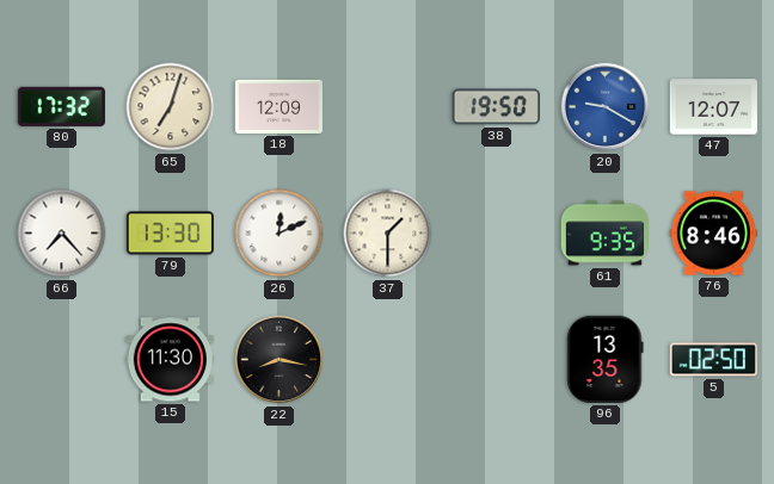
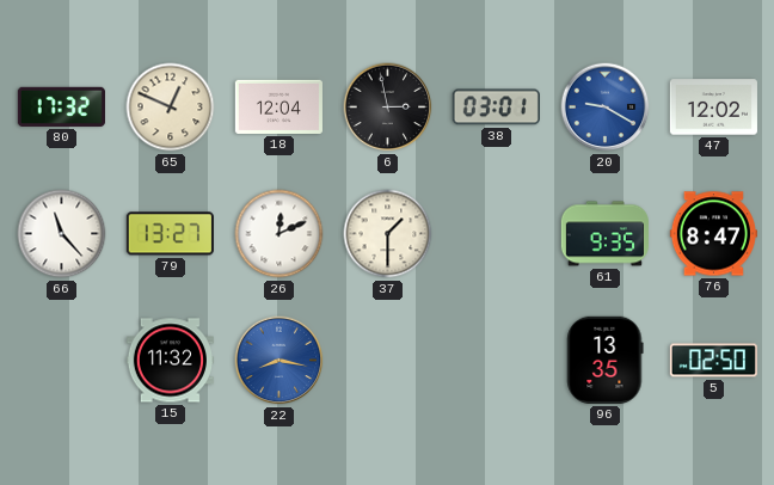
65: 7:03 -> 12:49 (171, 108)
18: 12:09 -> 12:04 (278, 106)
6: none -> 2:58 (388, 108)
38: 19:50 -> 03:01 (496, 108)
47: 12:07 -> 12:02 (713, 108)
66: 7:23 -> 11:23 (62, 234)
79: 13:30 -> 13:27 (170, 234)
76: 8:46 -> 8:47 (713, 234)
15: 11:30 -> 11:32 (170, 361)
22 dial: black -> blue (279, 361)
